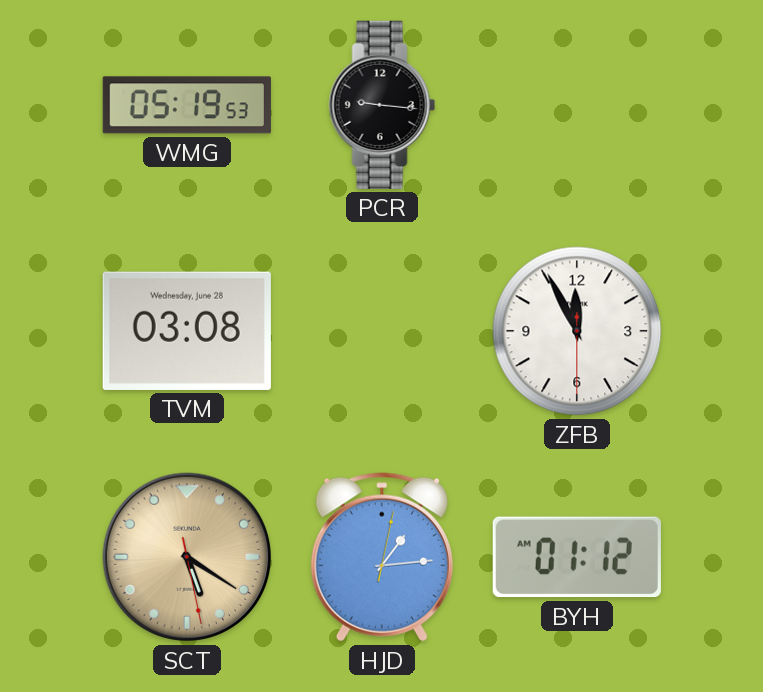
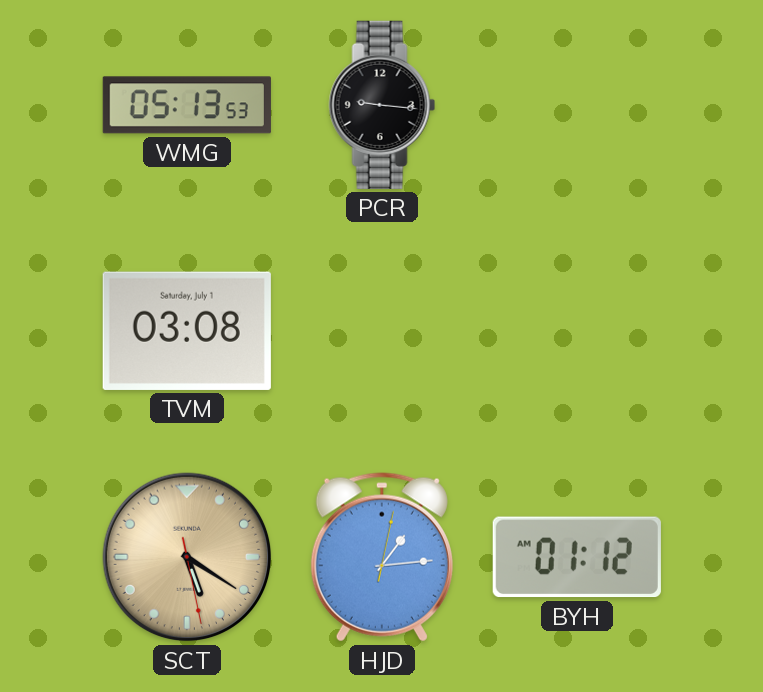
WMG: 05:19 -> 05:13 (187, 105)
TVM date: Wednesday, June 28 -> Saturday, July 1 (187, 331)
ZFB: 11:55 -> none (577, 331)
